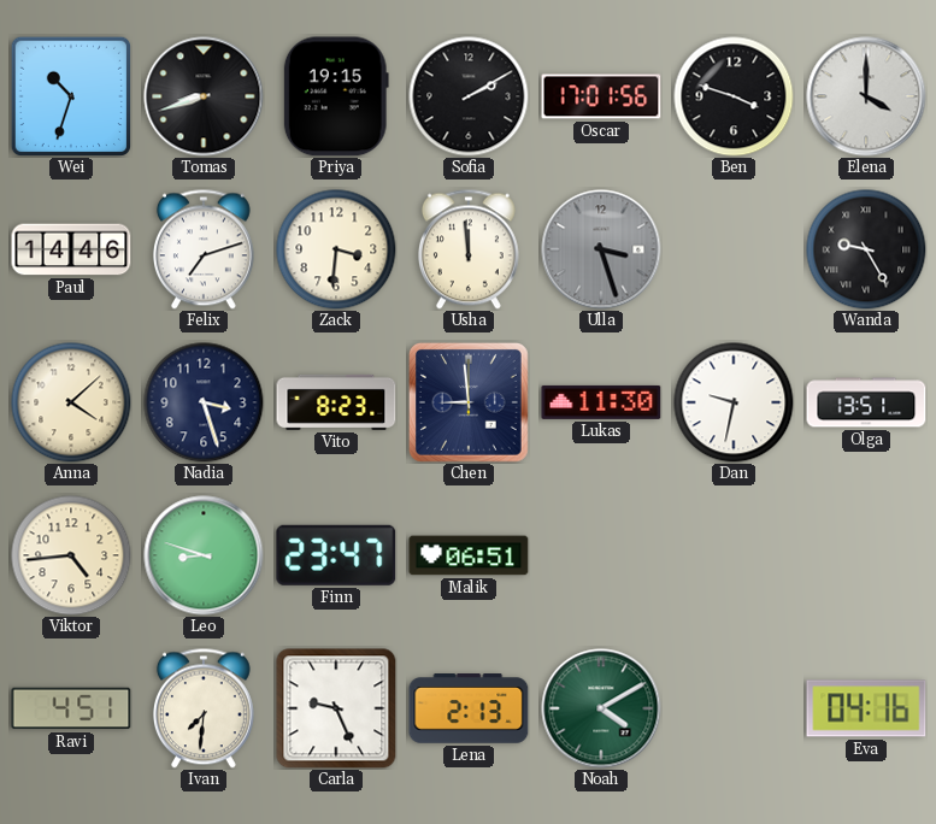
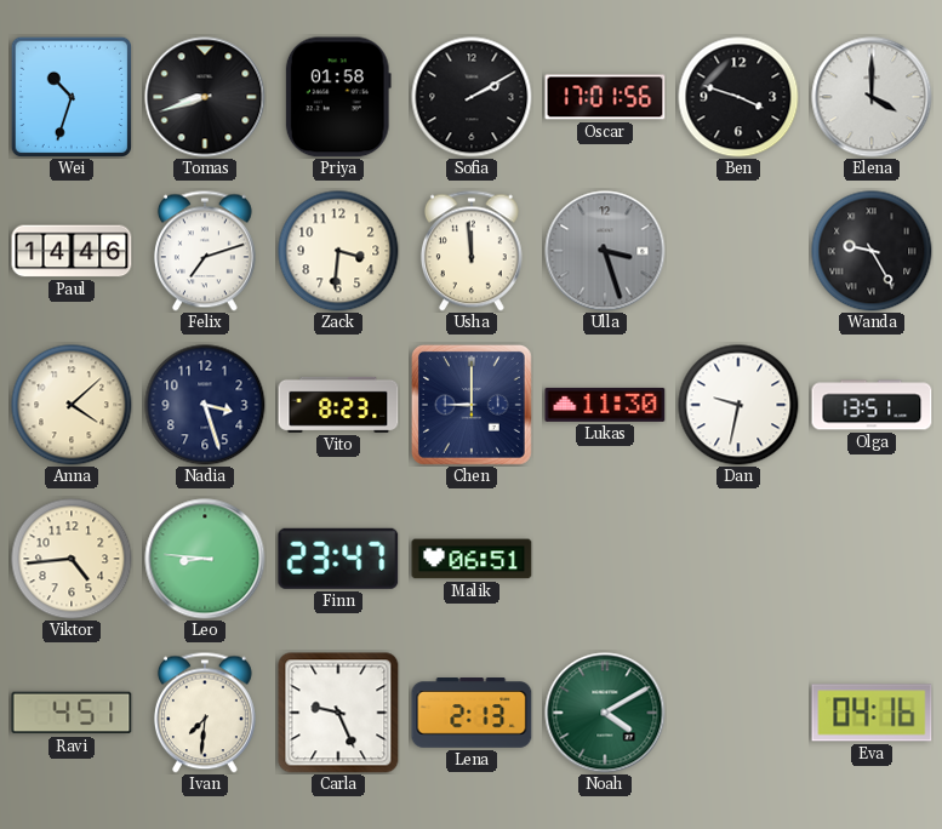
Priya: 19:15 -> 01:58 (338, 97)
Chen: 8:59 -> 9:00 (472, 405)
Leo: 8:48 -> 8:46 (205, 559)
